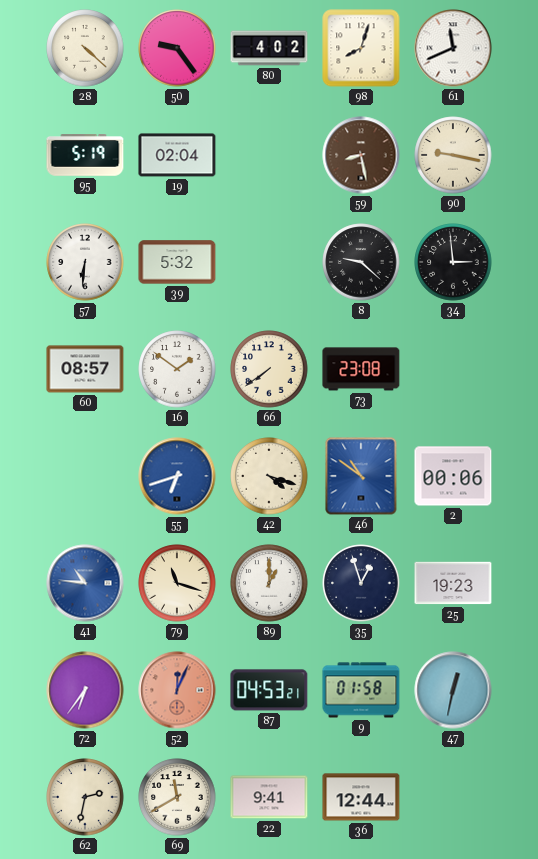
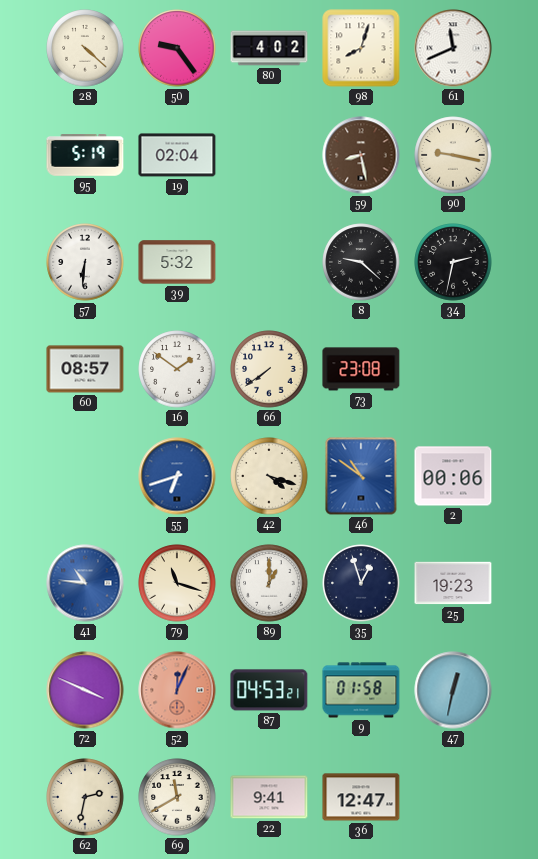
34: 2:59 -> 2:32 (453, 262)
72: 6:36 -> 3:49 (85, 690)
36: 12:44 -> 12:47 (361, 797)
